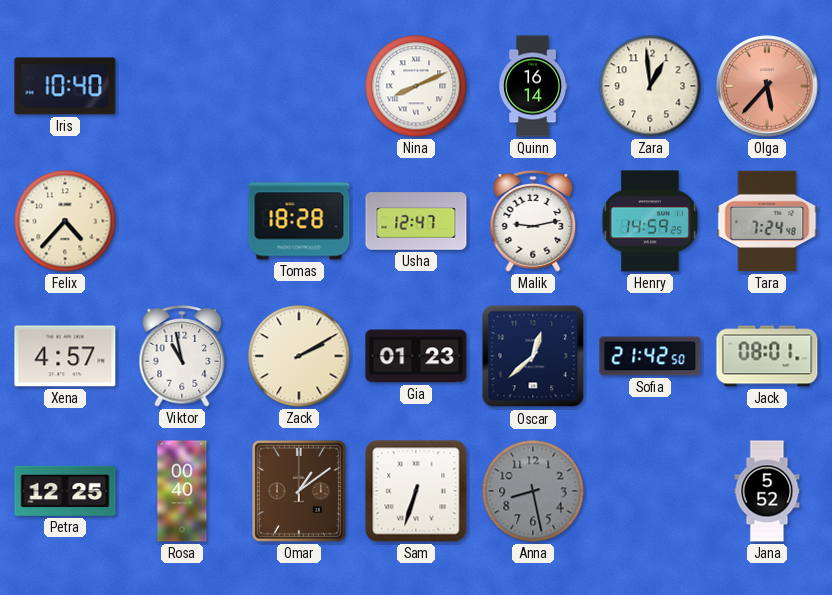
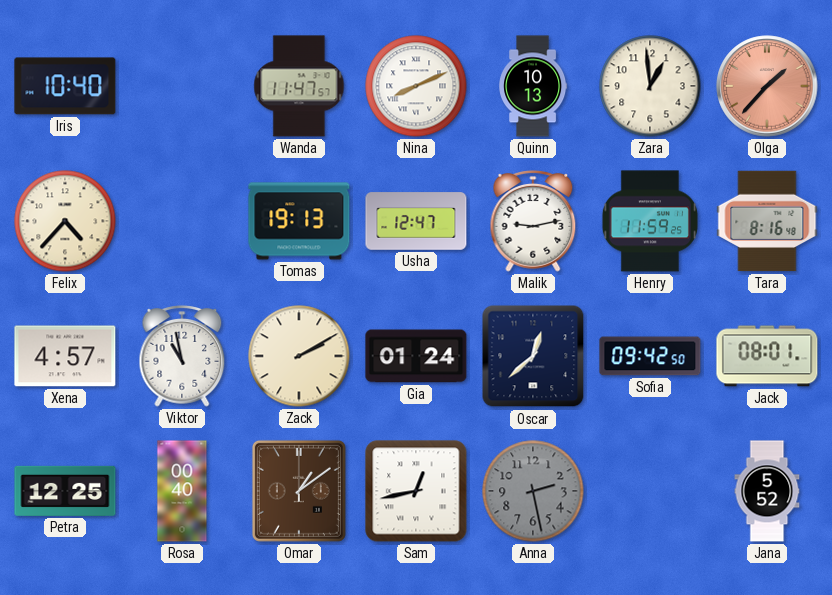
Wanda: none -> 11:47 (299, 86)
Quinn: 16:14 -> 10:13 (533, 86)
Olga: 5:37 -> 1:37 (767, 86)
Tomas: 18:28 -> 19:13 (299, 221)
Henry: 14:59 -> 11:59 (650, 221)
Tara: 7:24 -> 8:16 (767, 221)
Gia: 01:23 -> 01:24 (416, 356)
Sofia: 21:42 -> 09:42 (650, 356)
Sam: 6:33 -> 12:43 (416, 491)
Anna: 8:28 -> 2:28 (533, 491)
